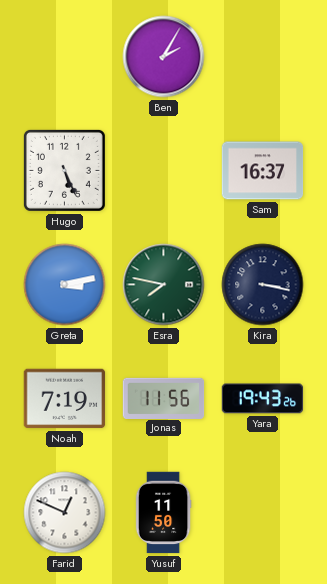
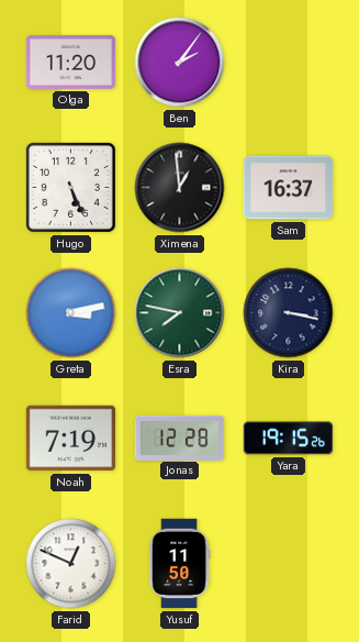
Olga: none -> 11:20 (71, 62)
Ben: 2:05 -> 2:06 (180, 63)
Ximena: none -> 12:59 (180, 188)
Jonas: 11:56 -> 12:28 (180, 438)
Yara: 19:43 -> 19:15 (289, 439)
